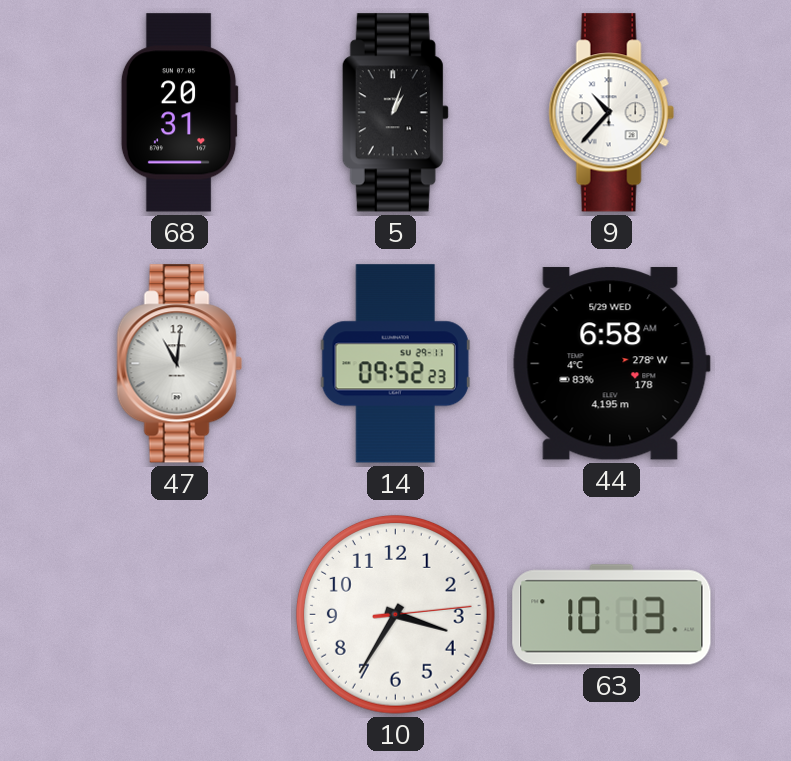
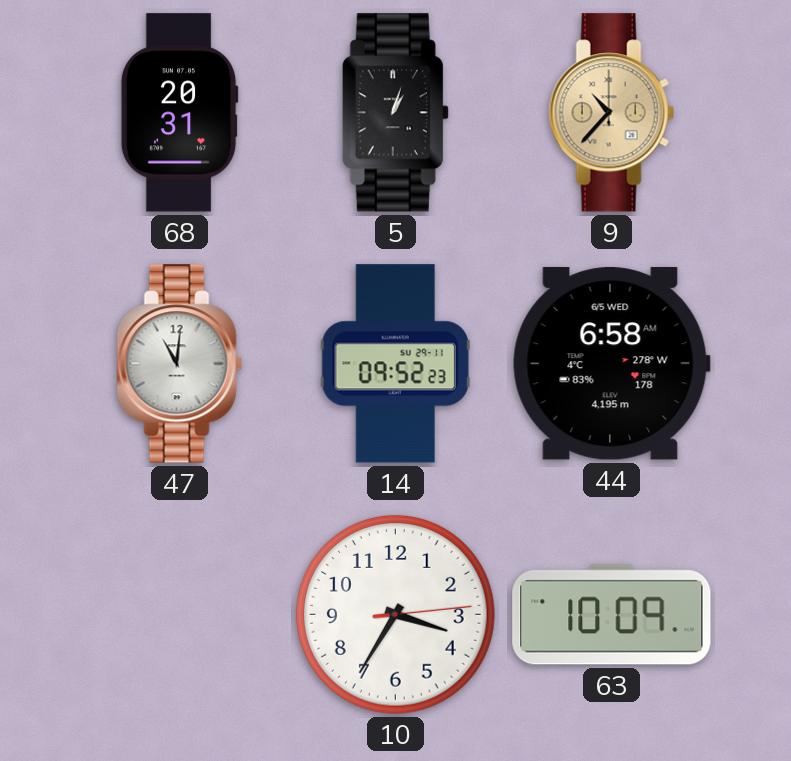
9 dial: white -> champagne (611, 113)
44 date: 5/29 WED -> 6/5 WED (611, 364)
63: 10:13 -> 10:09 (612, 615)
